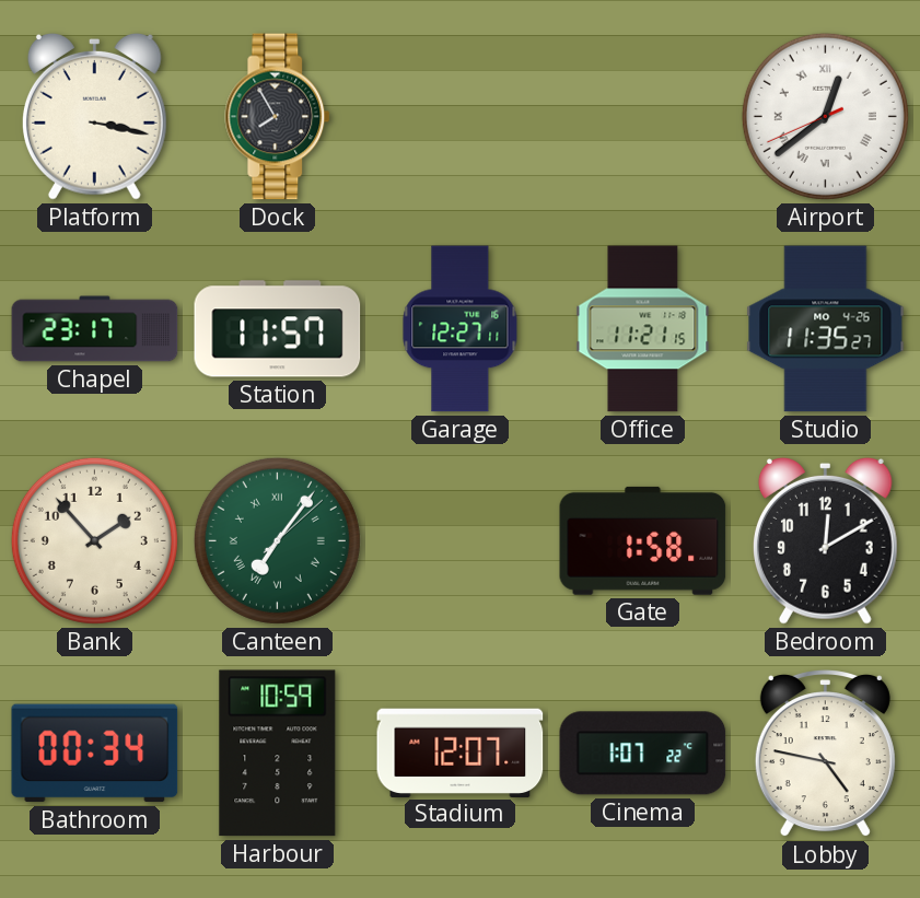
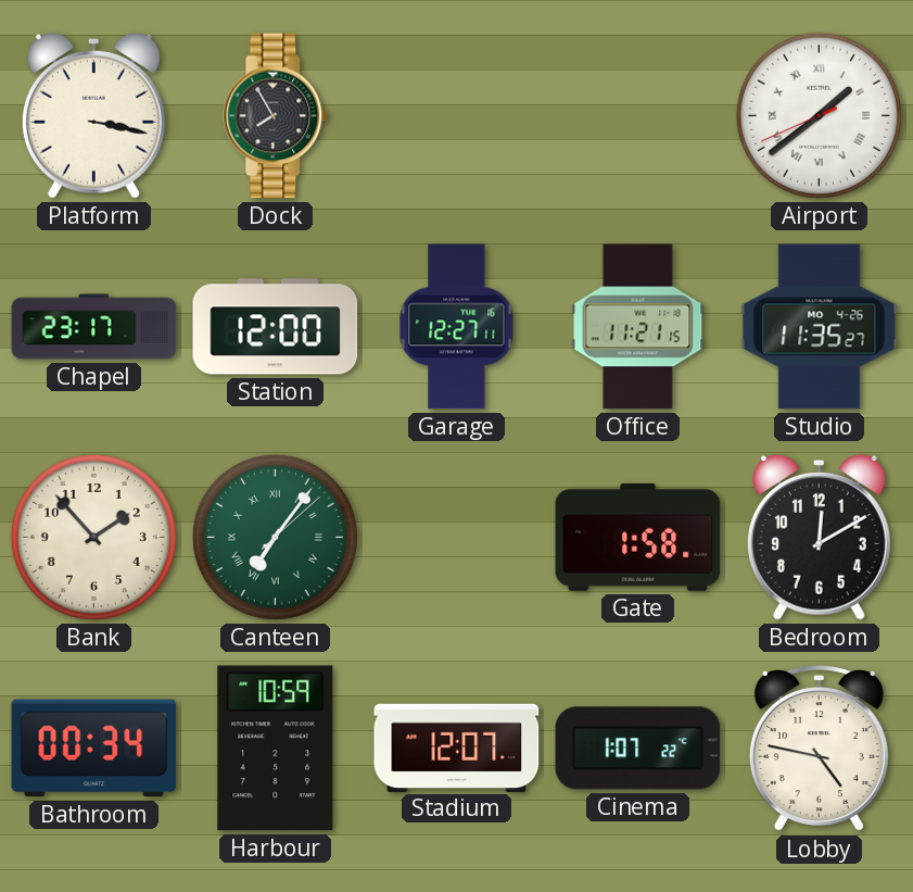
Airport: 12:38 -> 1:38 (819, 115)
Station: 11:57 -> 12:00 (276, 327)
